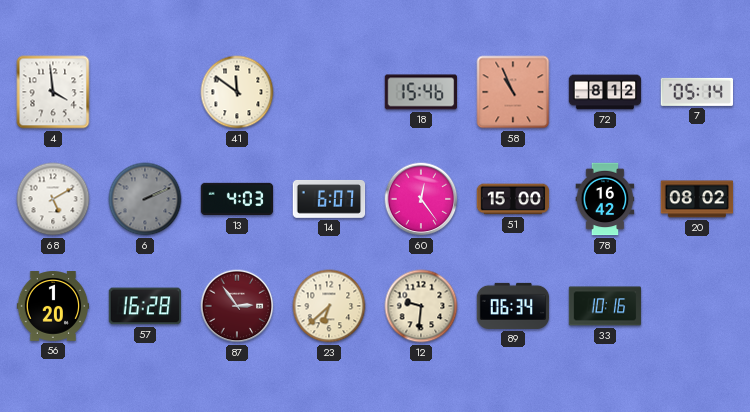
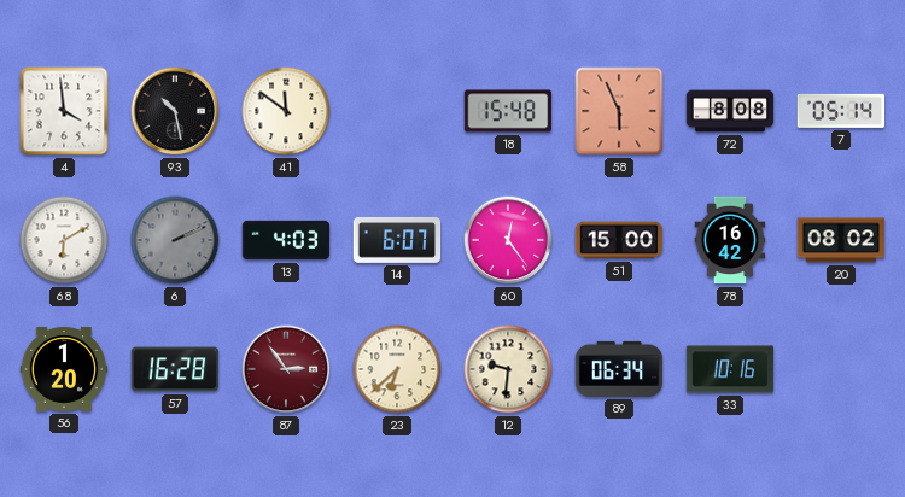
93: none -> 10:28 (175, 111)
18: 15:46 -> 15:48 (508, 111)
58: 10:56 -> 5:56 (619, 111)
72: 8:12 -> 8:08 (730, 111)
68: 5:10 -> 6:10 (64, 240)
